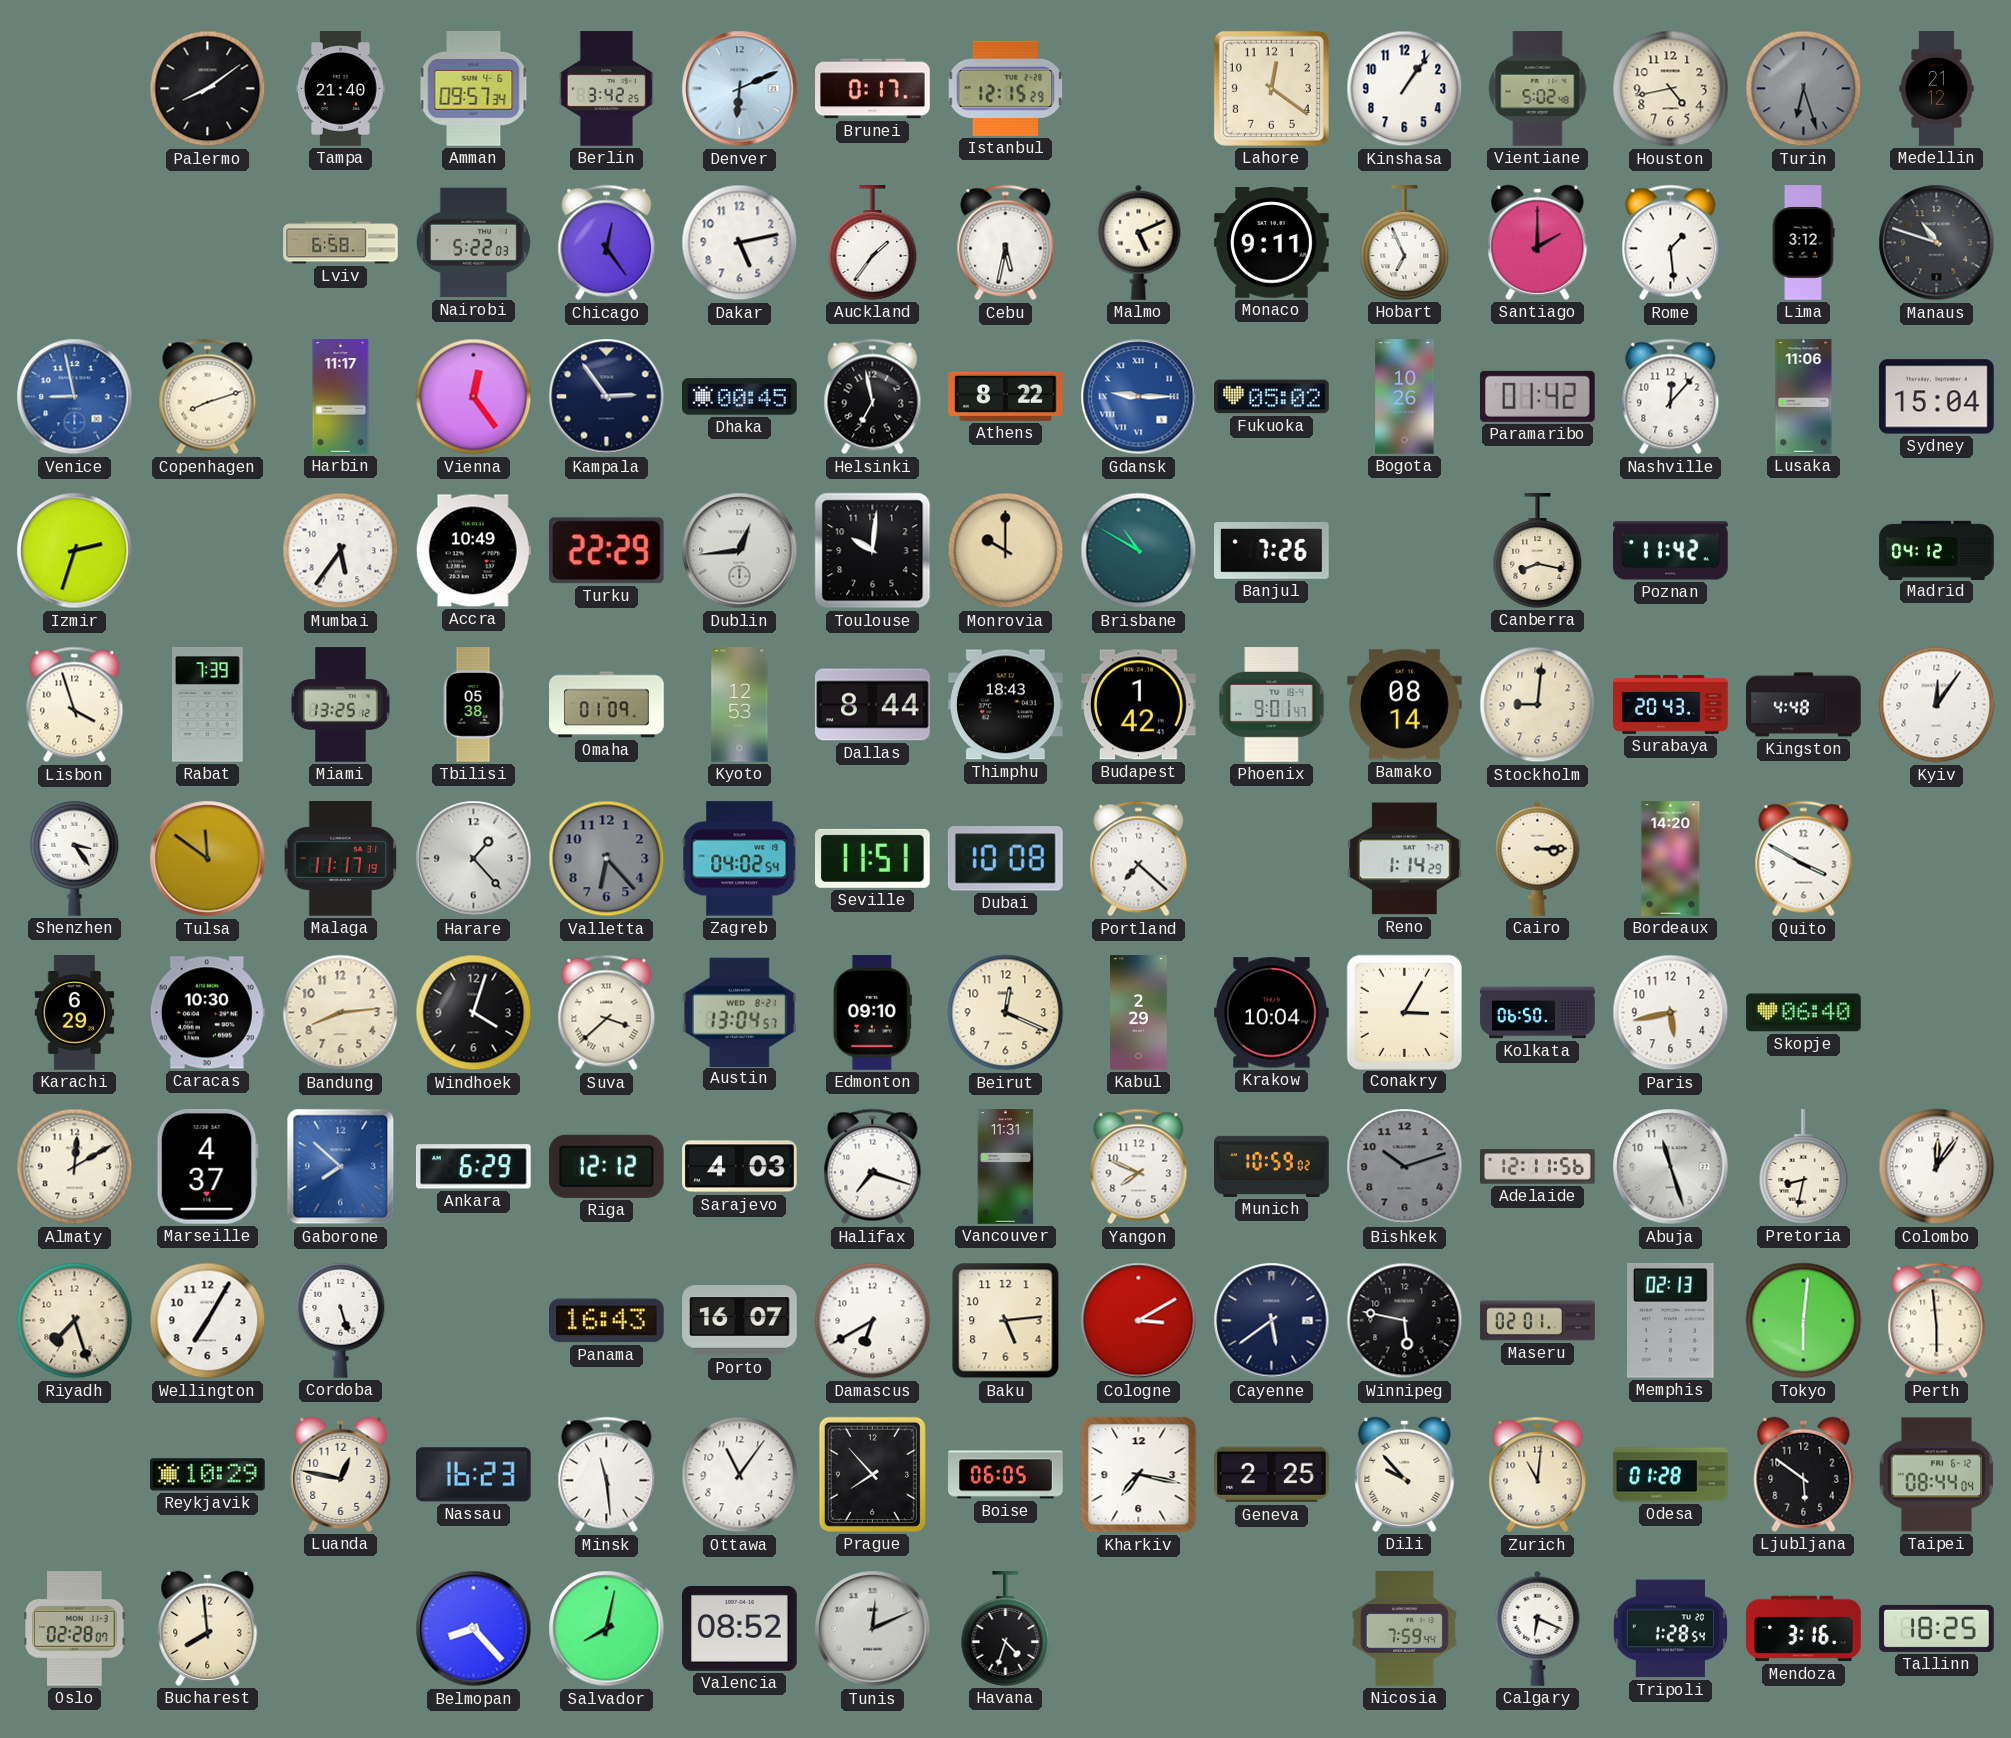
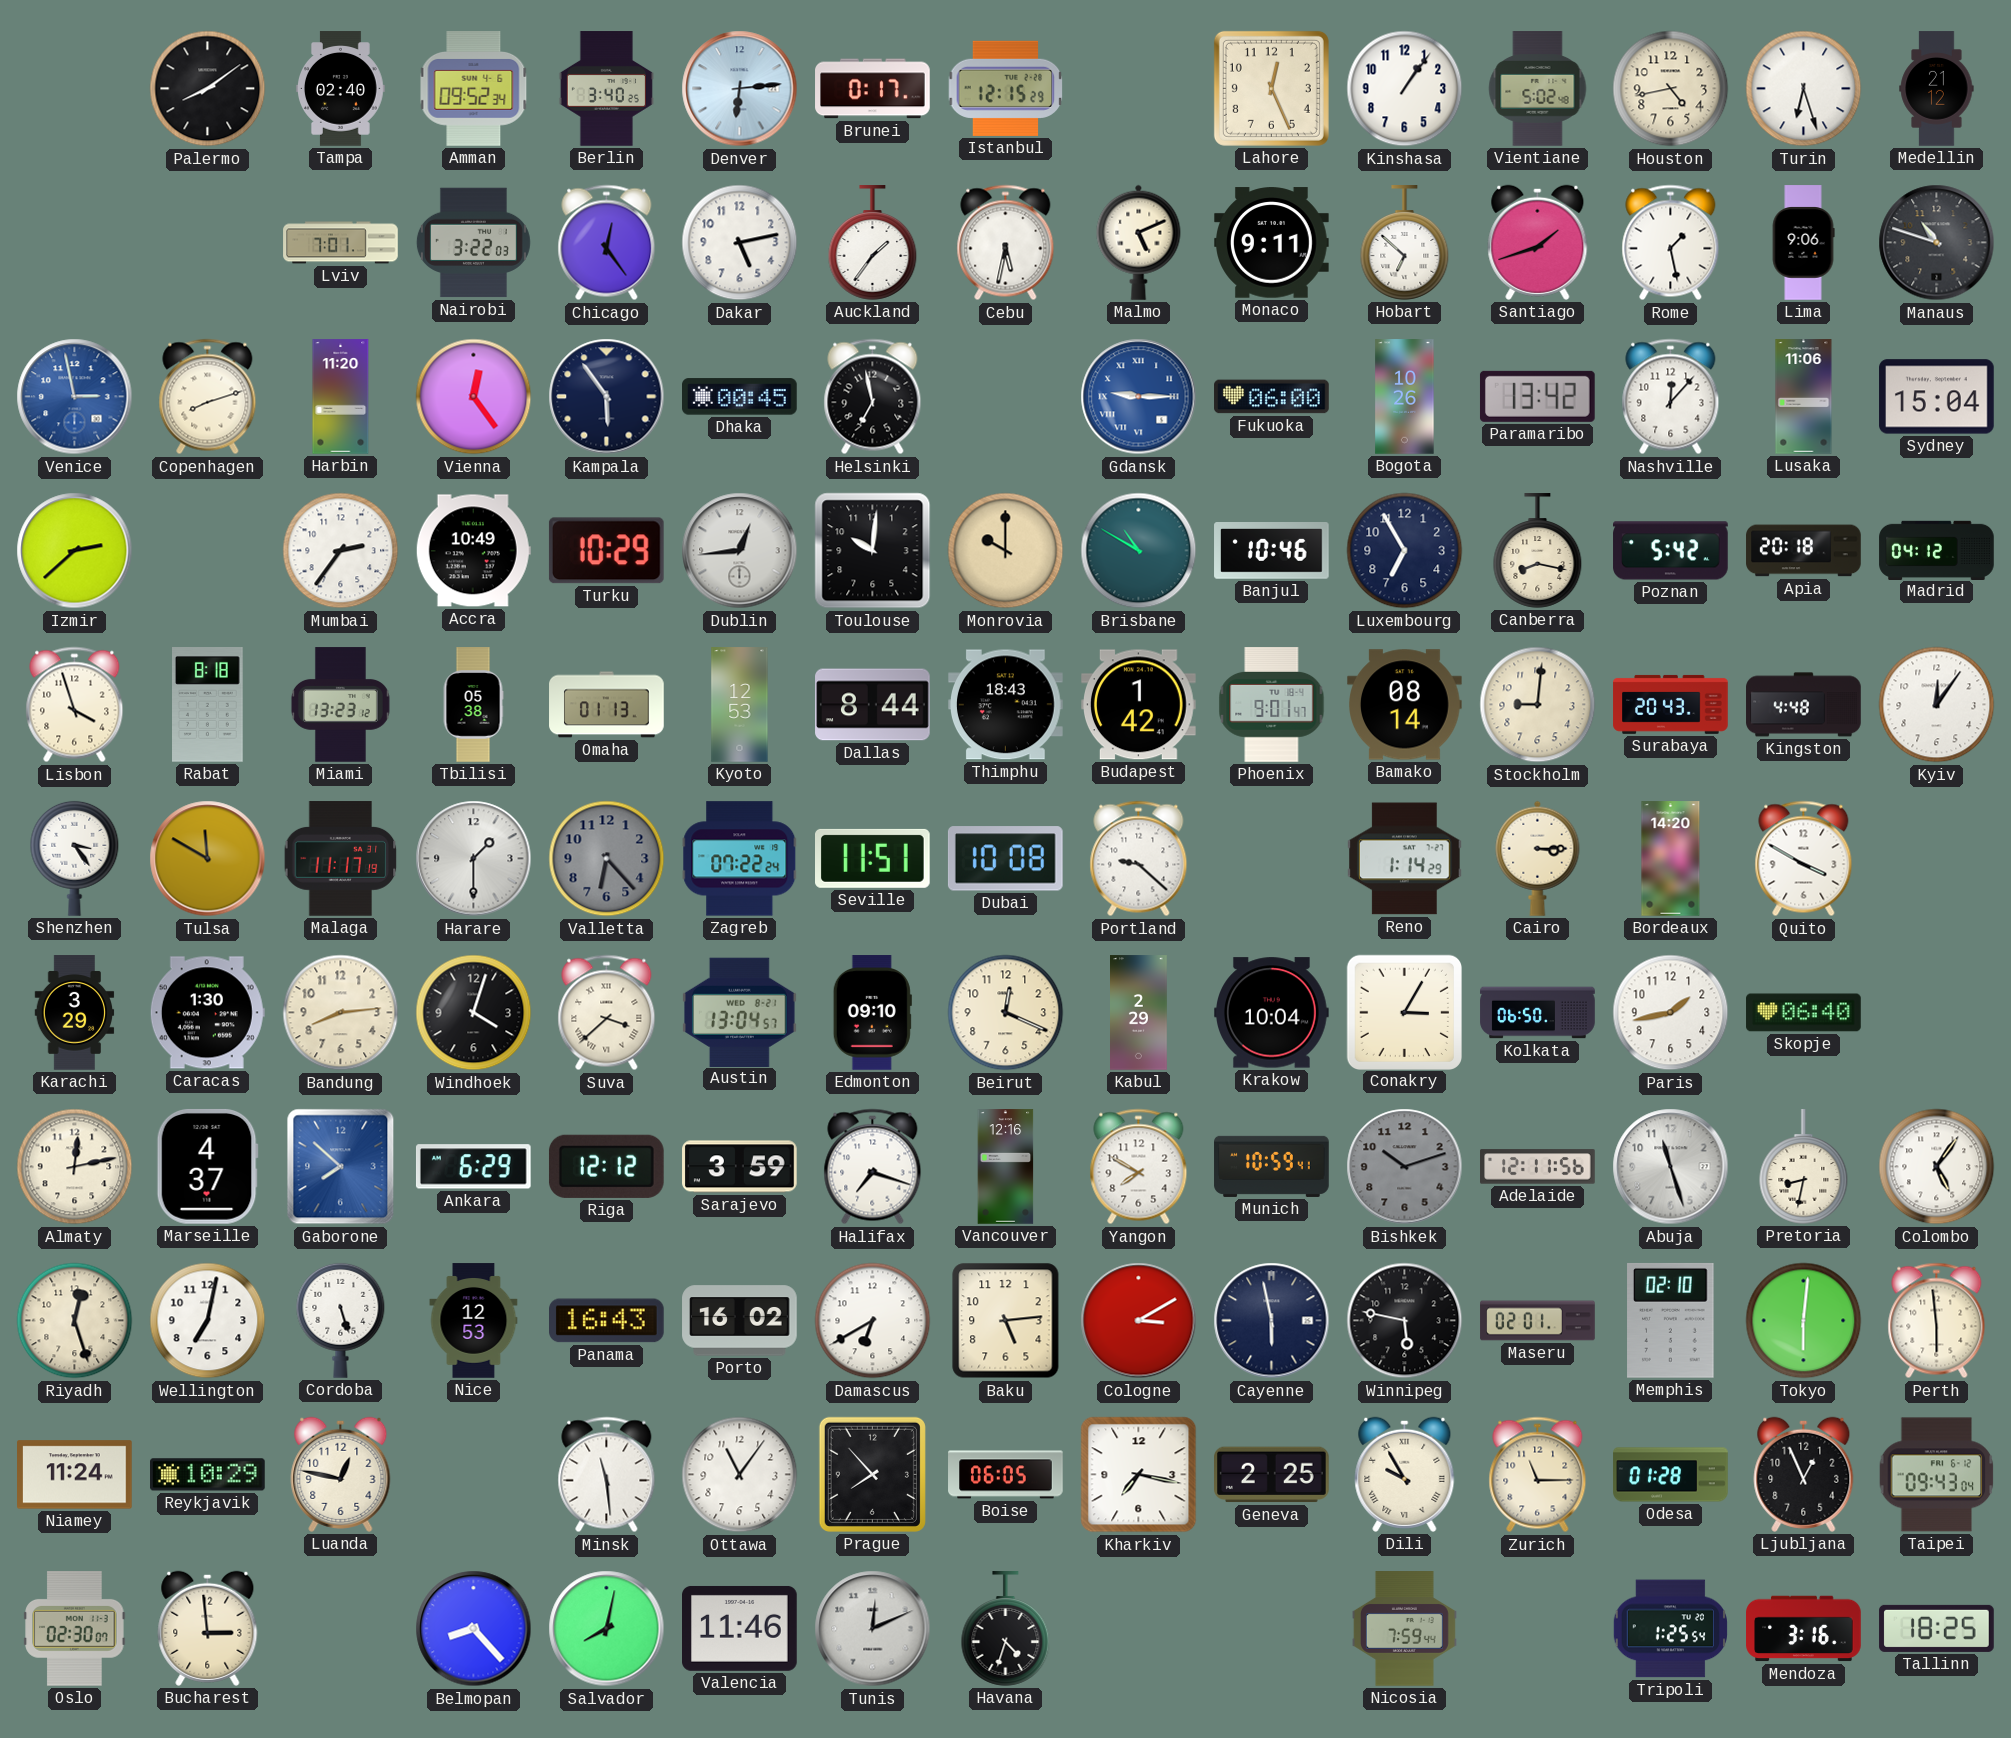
Tampa: 21:40 -> 02:40 (341, 89)
Amman: 09:57 -> 09:52 (474, 89)
Berlin: 3:42 -> 3:40 (606, 89)
Denver: 6:11 -> 6:14 (740, 89)
Lahore: 12:21 -> 12:26 (1271, 88)
Turin dial: grey -> white (1804, 89)
Lviv: 6:58 -> 7:01 (341, 243)
Nairobi: 5:22 -> 3:22 (473, 243)
Hobart: 6:56 -> 6:52 (1405, 243)
Santiago: 2:00 -> 1:42 (1538, 242)
Rome: 1:29 -> 1:28 (1671, 243)
Lima: 3:12 -> 9:06 (1803, 243)
Venice: 8:58 -> 2:58 (75, 397)
Harbin: 11:17 -> 11:20 (341, 397)
Kampala: 2:54 -> 5:54 (607, 397)
Athens: 8:22 -> none (1006, 396)
Fukuoka: 05:02 -> 06:00 (1272, 397)
Paramaribo: 01:42 -> 13:42 (1537, 396)
Izmir: 2:33 -> 2:38 (75, 551)
Mumbai: 5:36 -> 2:36 (341, 551)
Turku: 22:29 -> 10:29 (606, 551)
Banjul: 7:26 -> 10:46 (1272, 551)
Luxembourg: none -> 6:55 (1405, 551)
Poznan: 11:42 -> 5:42 (1671, 551)
Apia: none -> 20:18 (1804, 551)
Rabat: 7:39 -> 8:18 (208, 705)
Miami: 13:25 -> 13:23 (340, 705)
Omaha: 01:09 -> 01:13 (607, 705)
Tulsa: 11:51 -> 11:50 (208, 859)
Harare: 1:23 -> 1:30 (474, 859)
Zagreb: 04:02 -> 07:22 (740, 859)
Portland: 7:22 -> 9:22 (1139, 859)
Karachi: 6:29 -> 3:29 (75, 1013)
Caracas: 10:30 -> 1:30 (207, 1013)
Paris: 5:43 -> 1:43 (1671, 1013)
Almaty: 12:10 -> 12:13 (75, 1167)
Sarajevo: 4:03 -> 3:59 (740, 1167)
Vancouver: 11:31 -> 12:16 (1006, 1167)
Yangon: 7:49 -> 7:50 (1139, 1167)
Munich: 10:59:02 -> 10:59:41 (1272, 1166)
Colombo: 12:06 -> 5:06 (1937, 1167)
Riyadh: 7:27 -> 12:27 (75, 1321)
Wellington: 7:05 -> 7:02 (208, 1321)
Nice: none -> 12:53 (474, 1321)
Porto: 16:07 -> 16:02 (740, 1321)
Cayenne: 5:39 -> 5:58 (1272, 1321)
Memphis: 02:13 -> 02:10 (1671, 1320)
Niamey: none -> 11:24 (75, 1475)
Nassau: 16:23 -> none (473, 1475)
Dili: 9:53 -> 9:55 (1405, 1474)
Zurich: 11:01 -> 11:15 (1538, 1475)
Ljubljana: 5:51 -> 12:56 (1804, 1474)
Taipei: 08:44 -> 09:43 (1937, 1475)
Oslo: 02:28 -> 02:30 (75, 1629)
Bucharest: 7:59 -> 2:59 (208, 1628)
Valencia: 08:52 -> 11:46 (740, 1628)
Calgary: 6:19 -> none (1538, 1628)
Tripoli: 1:28 -> 1:25 (1670, 1629)
